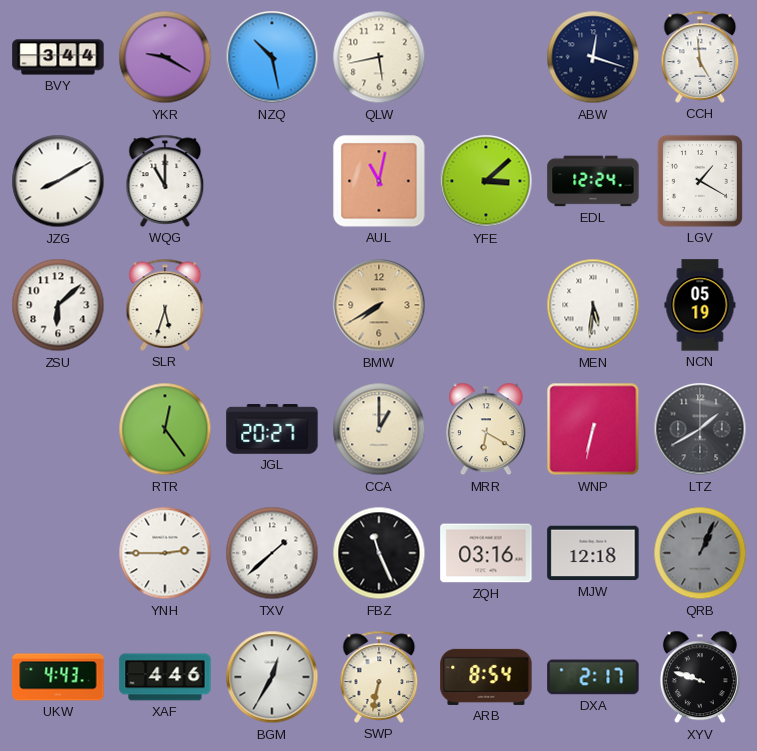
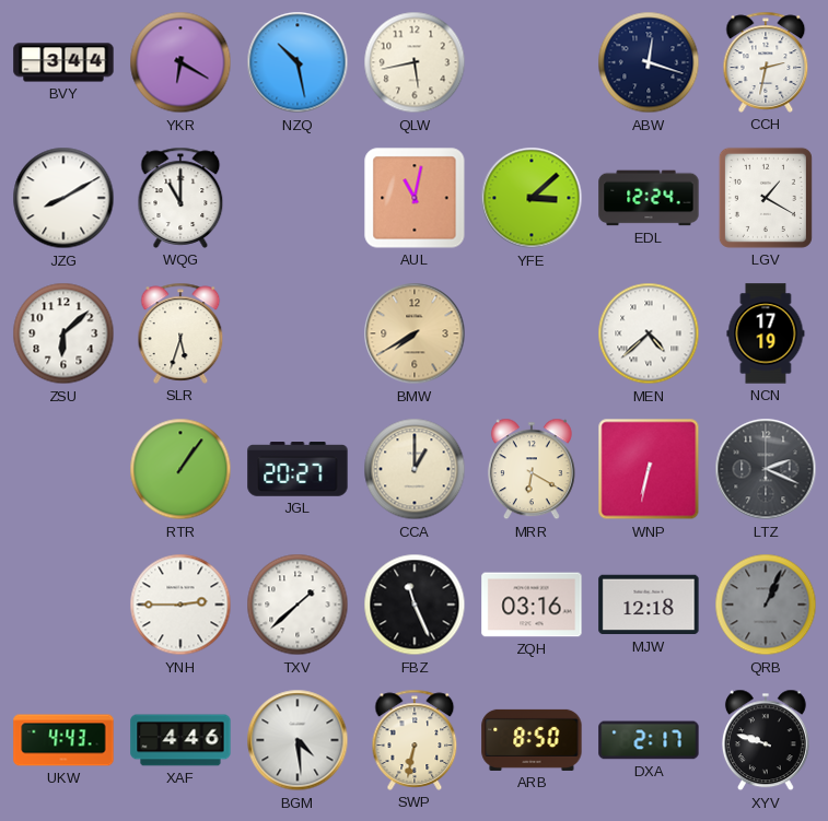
YKR: 9:20 -> 6:20 (180, 62)
CCH: 4:59 -> 2:32 (766, 62)
MEN: 5:31 -> 4:38 (649, 333)
NCN: 05:19 -> 17:19 (766, 333)
RTR: 12:24 -> 1:06 (180, 469)
LTZ: 1:40 -> 2:19 (766, 469)
BGM: 12:35 -> 4:29 (298, 740)
ARB: 8:54 -> 8:50 (532, 740)
